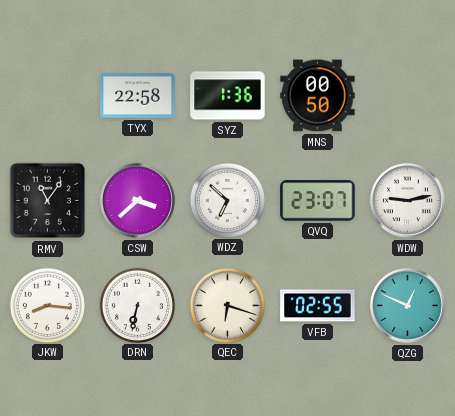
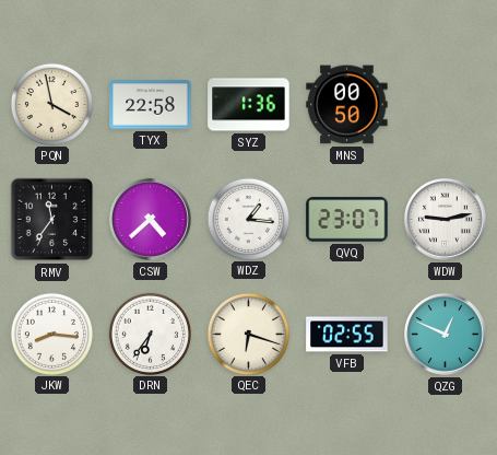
PQN: none -> 3:58 (51, 104)
RMV: 11:06 -> 11:36 (52, 220)
CSW: 3:38 -> 4:38 (151, 220)
WDZ: 6:52 -> 1:16 (248, 219)
DRN: 6:32 -> 6:36 (150, 334)
